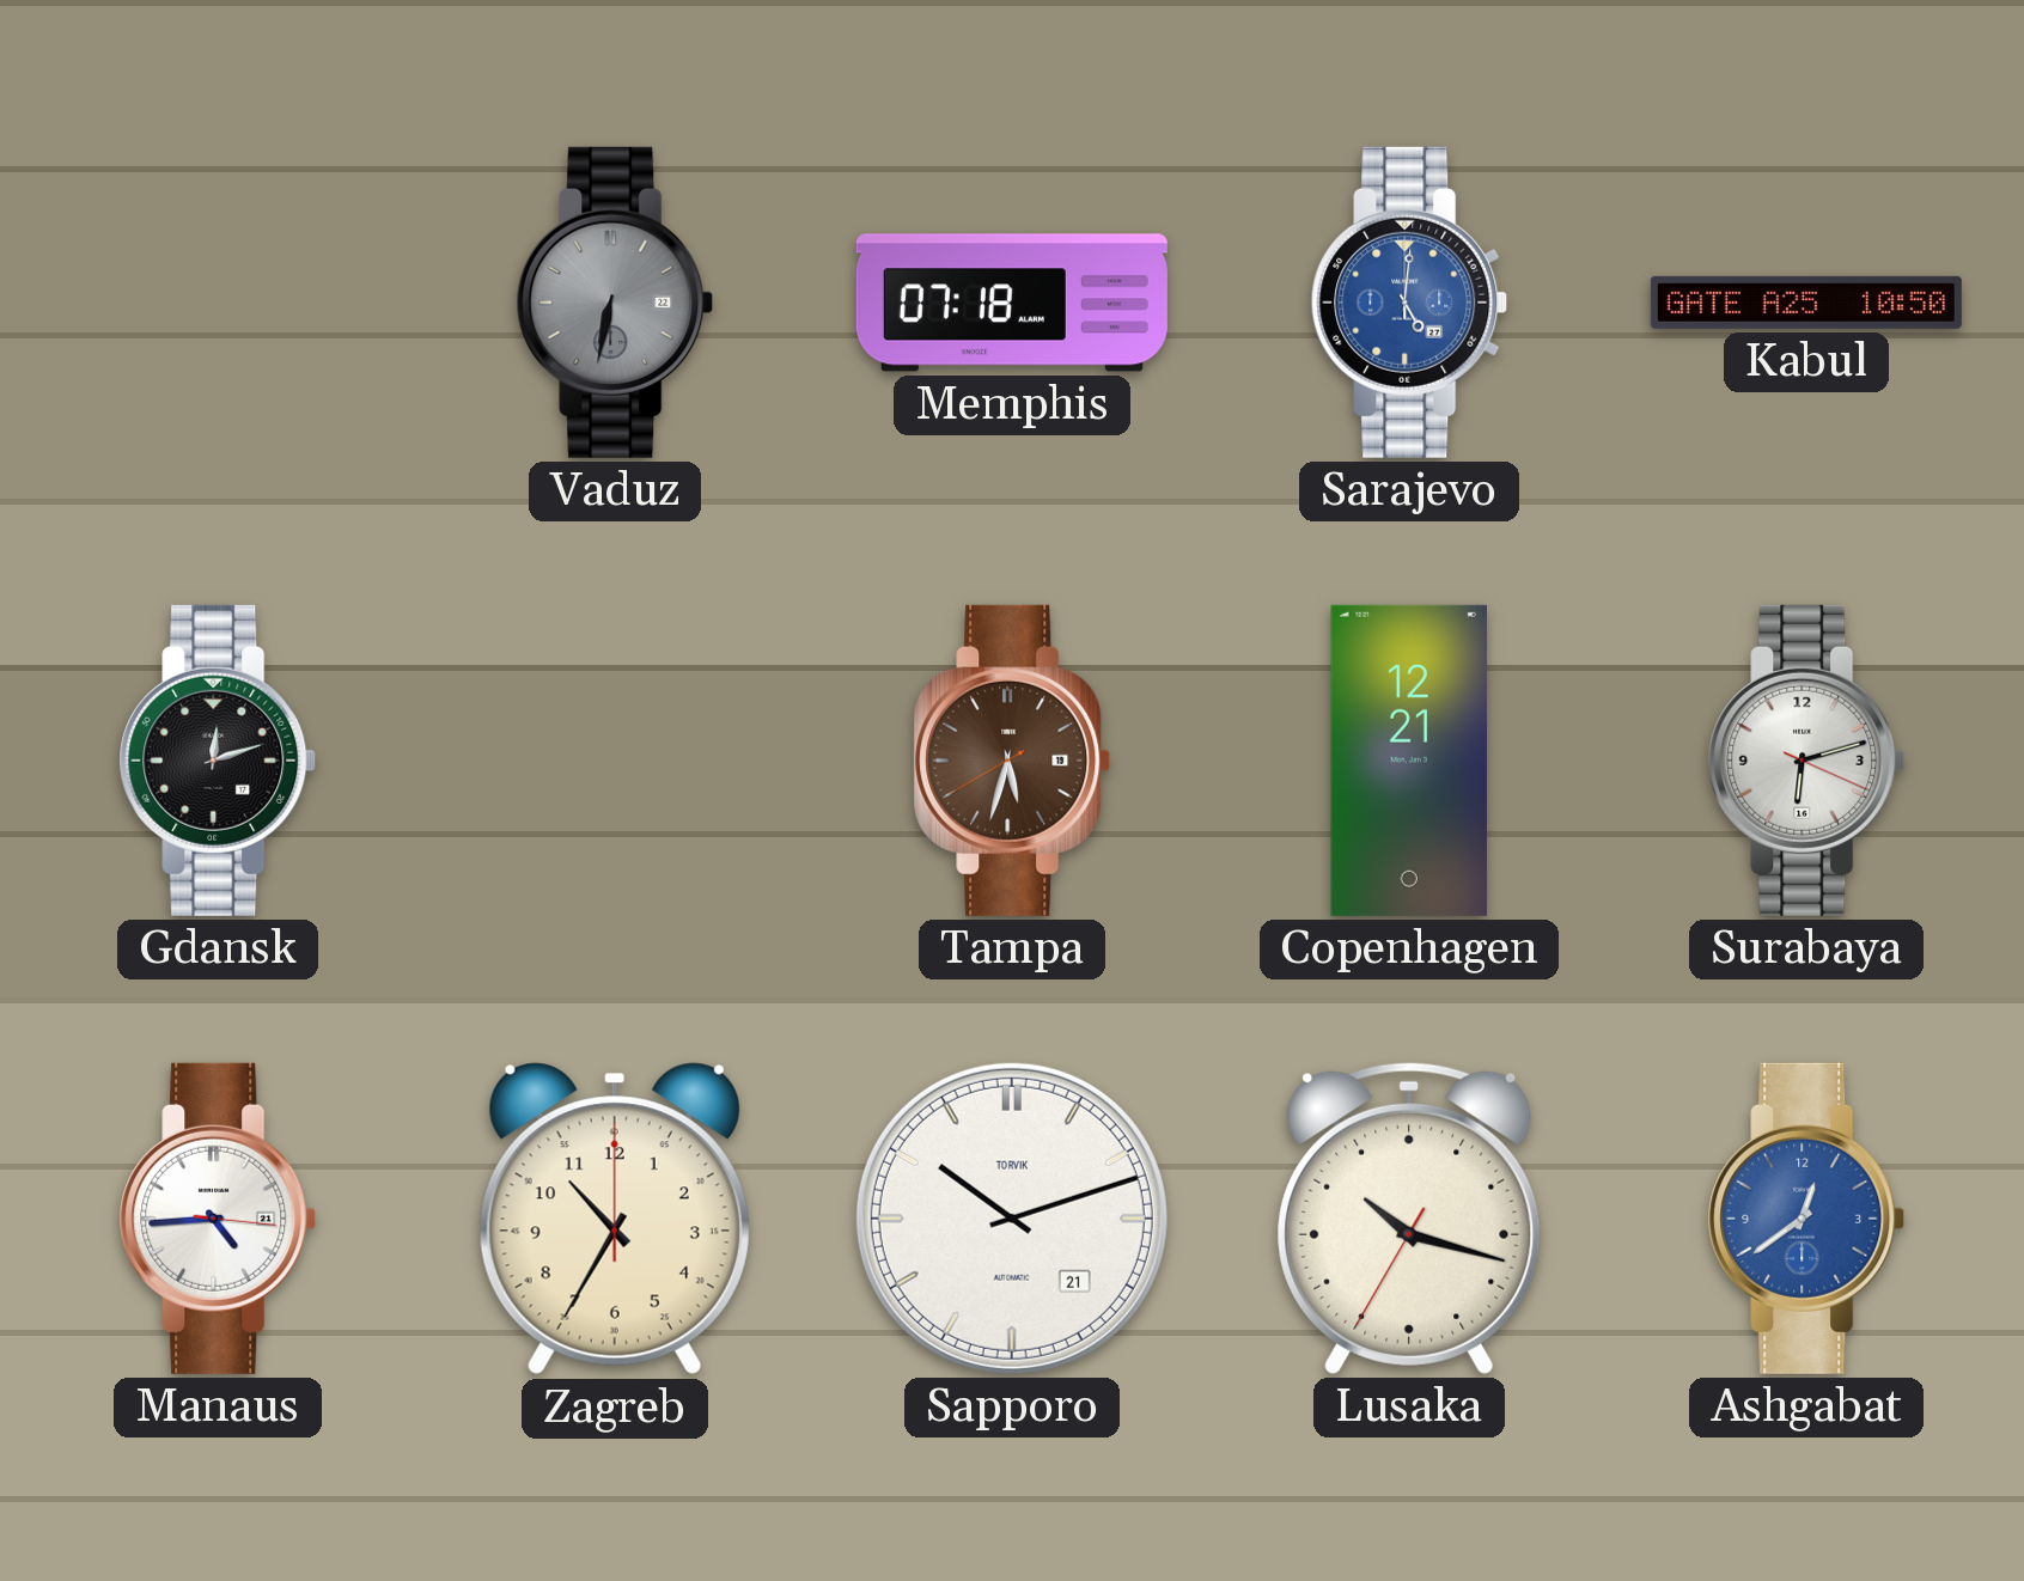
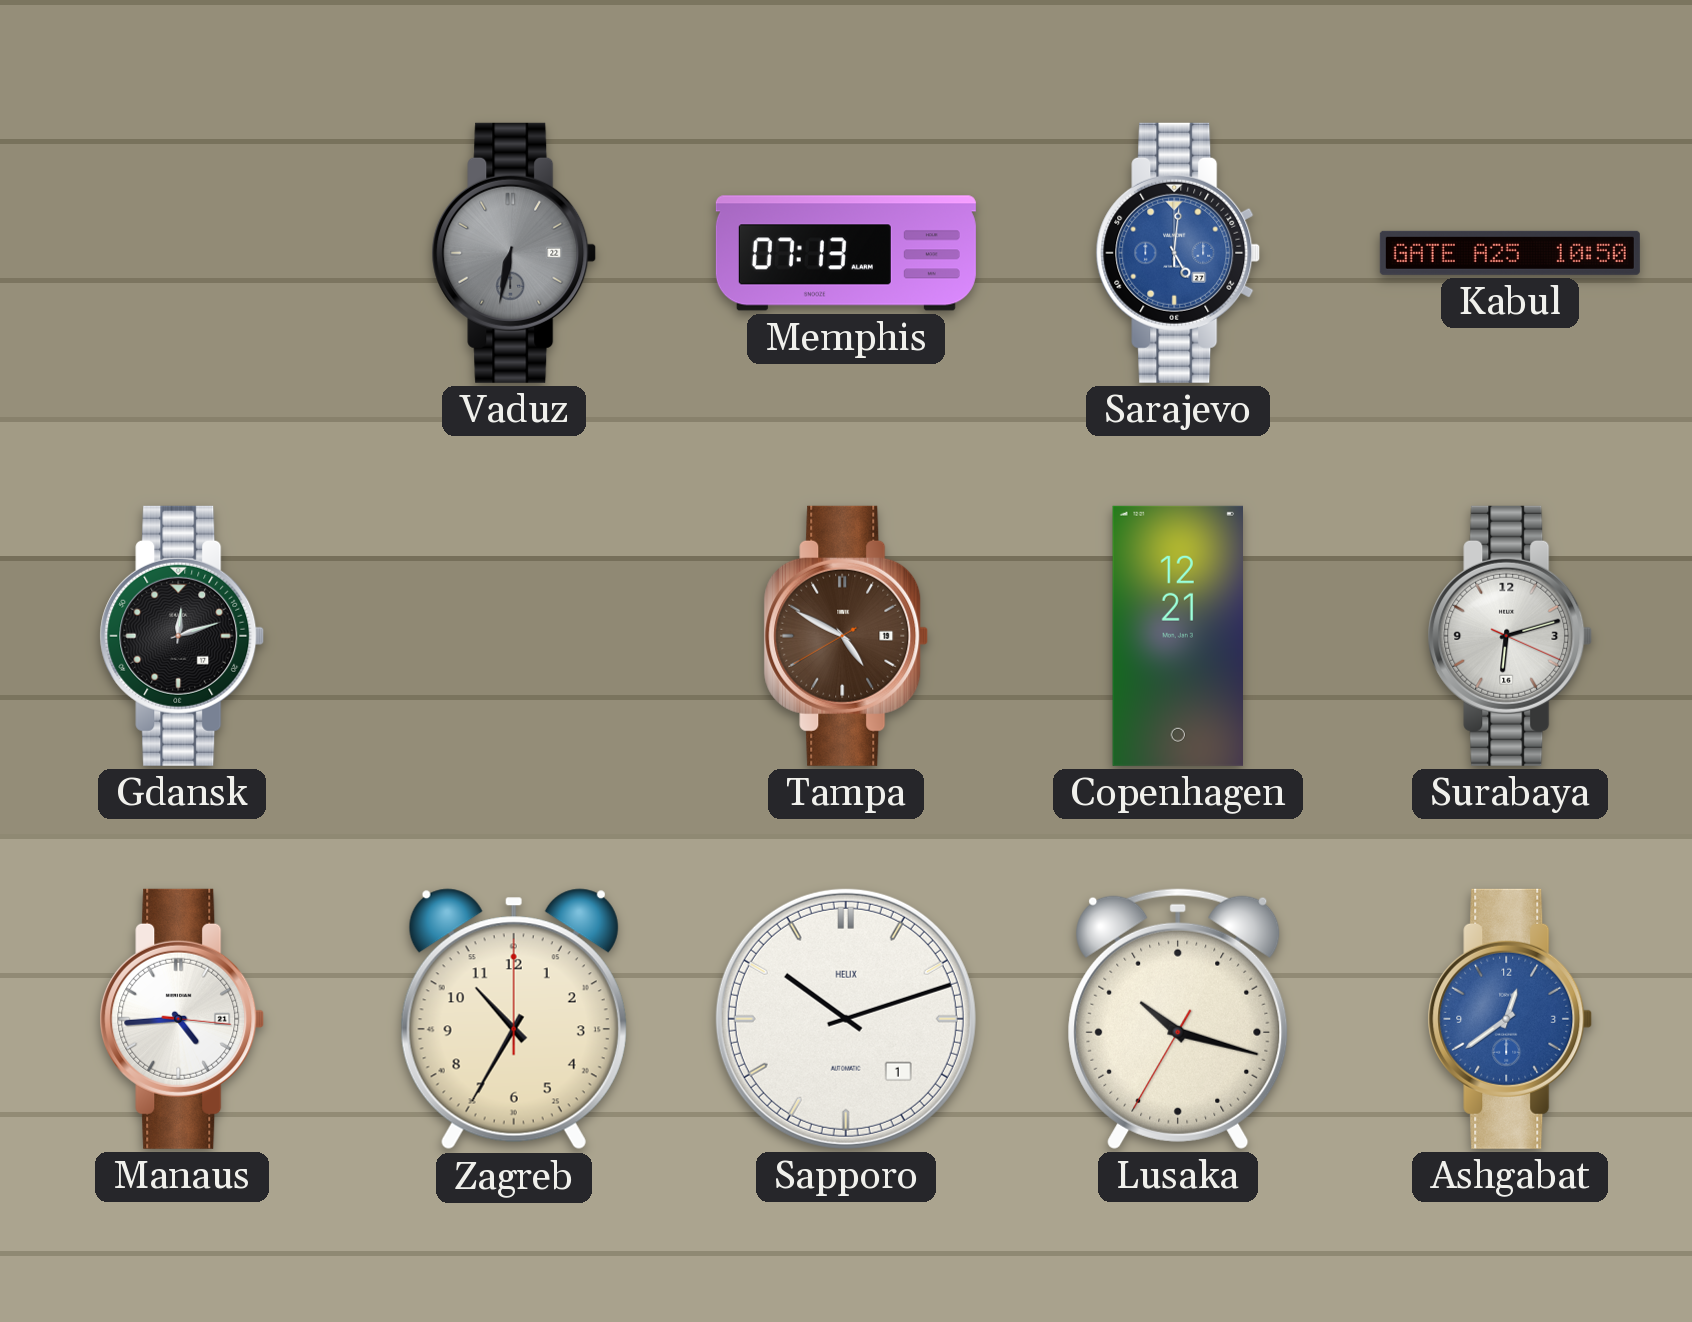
Memphis: 07:18 -> 07:13 (846, 253)
Tampa: 5:32 -> 4:49 (846, 636)
Sapporo date: 21 -> 1 (846, 1019)
Sapporo brand: TORVIK -> HELIX (846, 1019)
